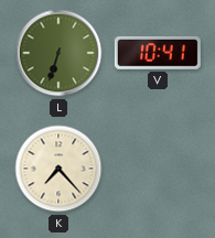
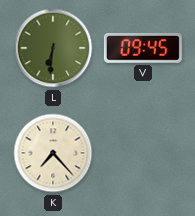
L: 6:33 -> 6:31 (53, 48)
V: 10:41 -> 09:45 (143, 48)
